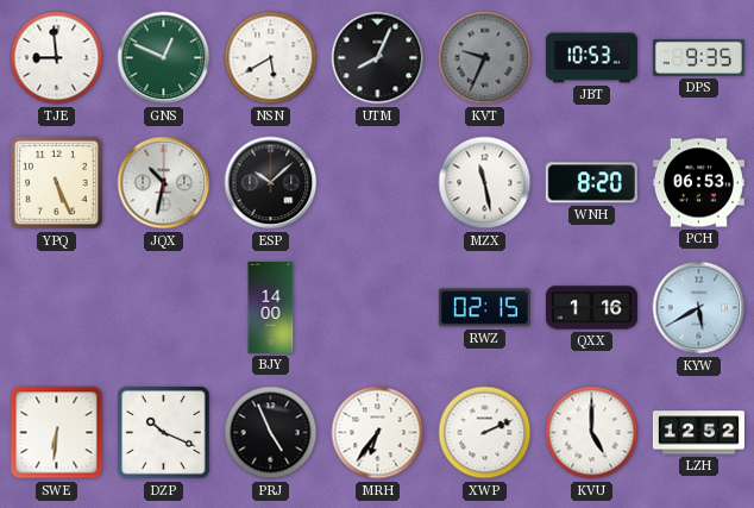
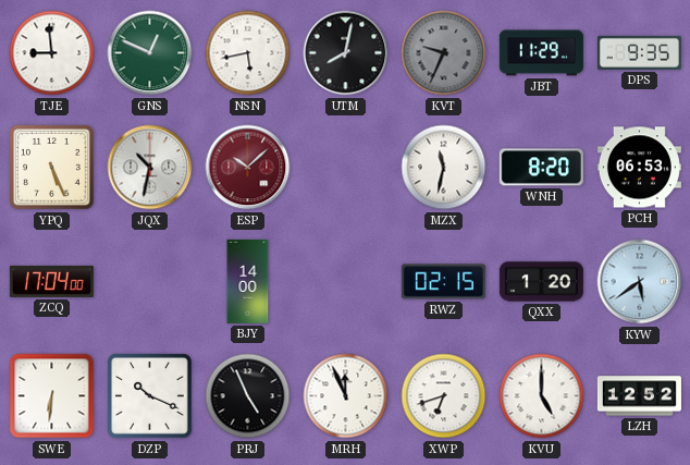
NSN: 5:40 -> 5:43 (248, 53)
UTM: 8:04 -> 8:02 (346, 53)
JBT: 10:53 -> 11:29 (541, 53)
ESP dial: black -> burgundy (248, 168)
MZX: 11:28 -> 11:32 (444, 168)
ZCQ: none -> 17:04 (51, 281)
QXX: 1:16 -> 1:20 (541, 282)
KYW: 5:40 -> 5:39 (640, 282)
MRH: 6:36 -> 11:56 (346, 396)
XWP: 2:11 -> 6:42 (444, 396)
